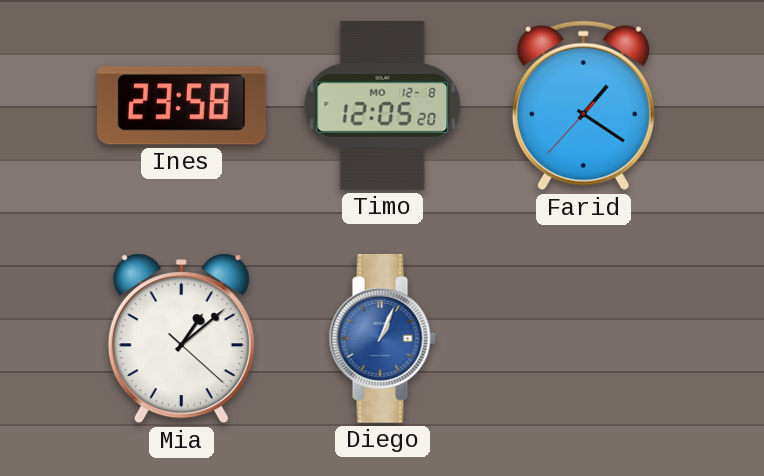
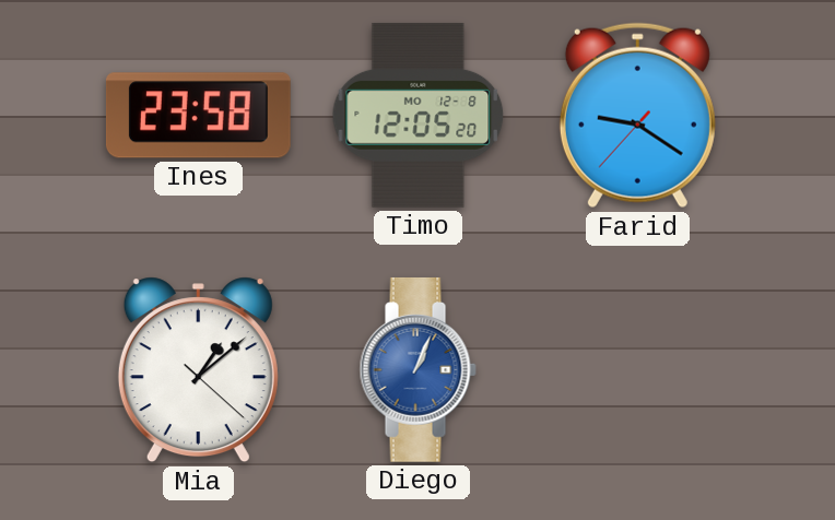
Farid: 1:20 -> 9:20 (637, 116)
